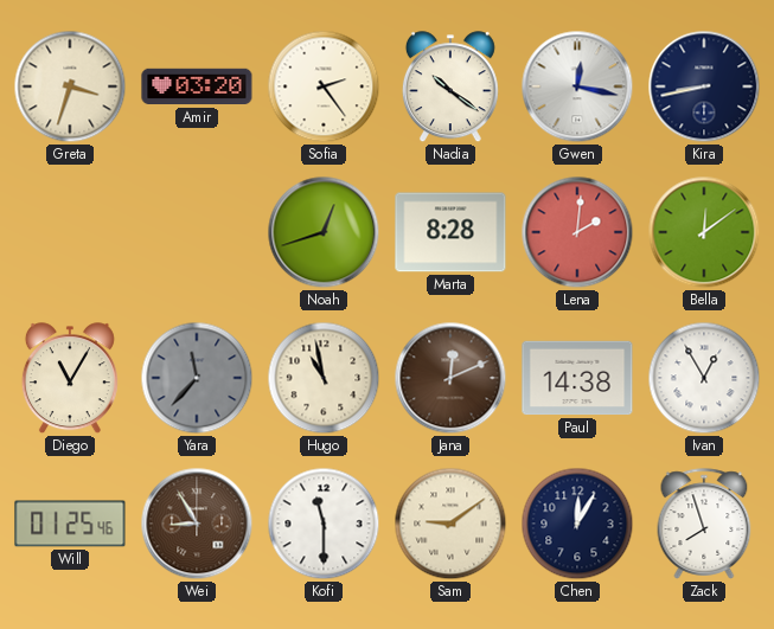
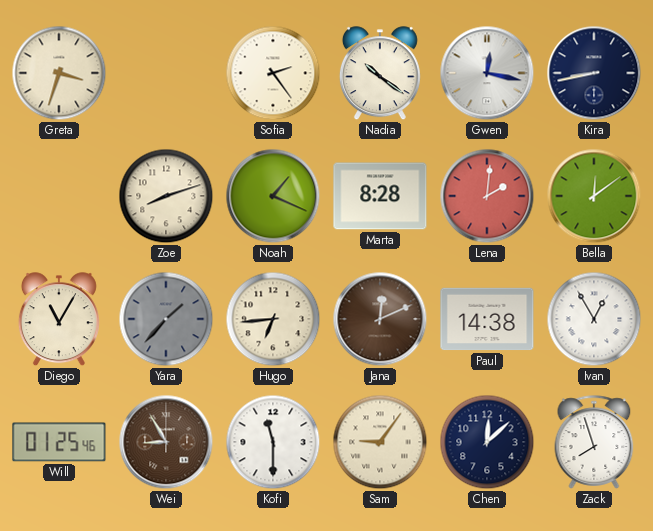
Amir: 03:20 -> none (197, 86)
Zoe: none -> 8:12 (166, 196)
Noah: 12:42 -> 1:19 (273, 196)
Yara: 11:37 -> 1:37 (166, 319)
Hugo: 10:58 -> 6:44 (273, 319)
Sam: 9:09 -> 9:06 (380, 442)
Chen: 12:05 -> 12:08 (487, 442)
